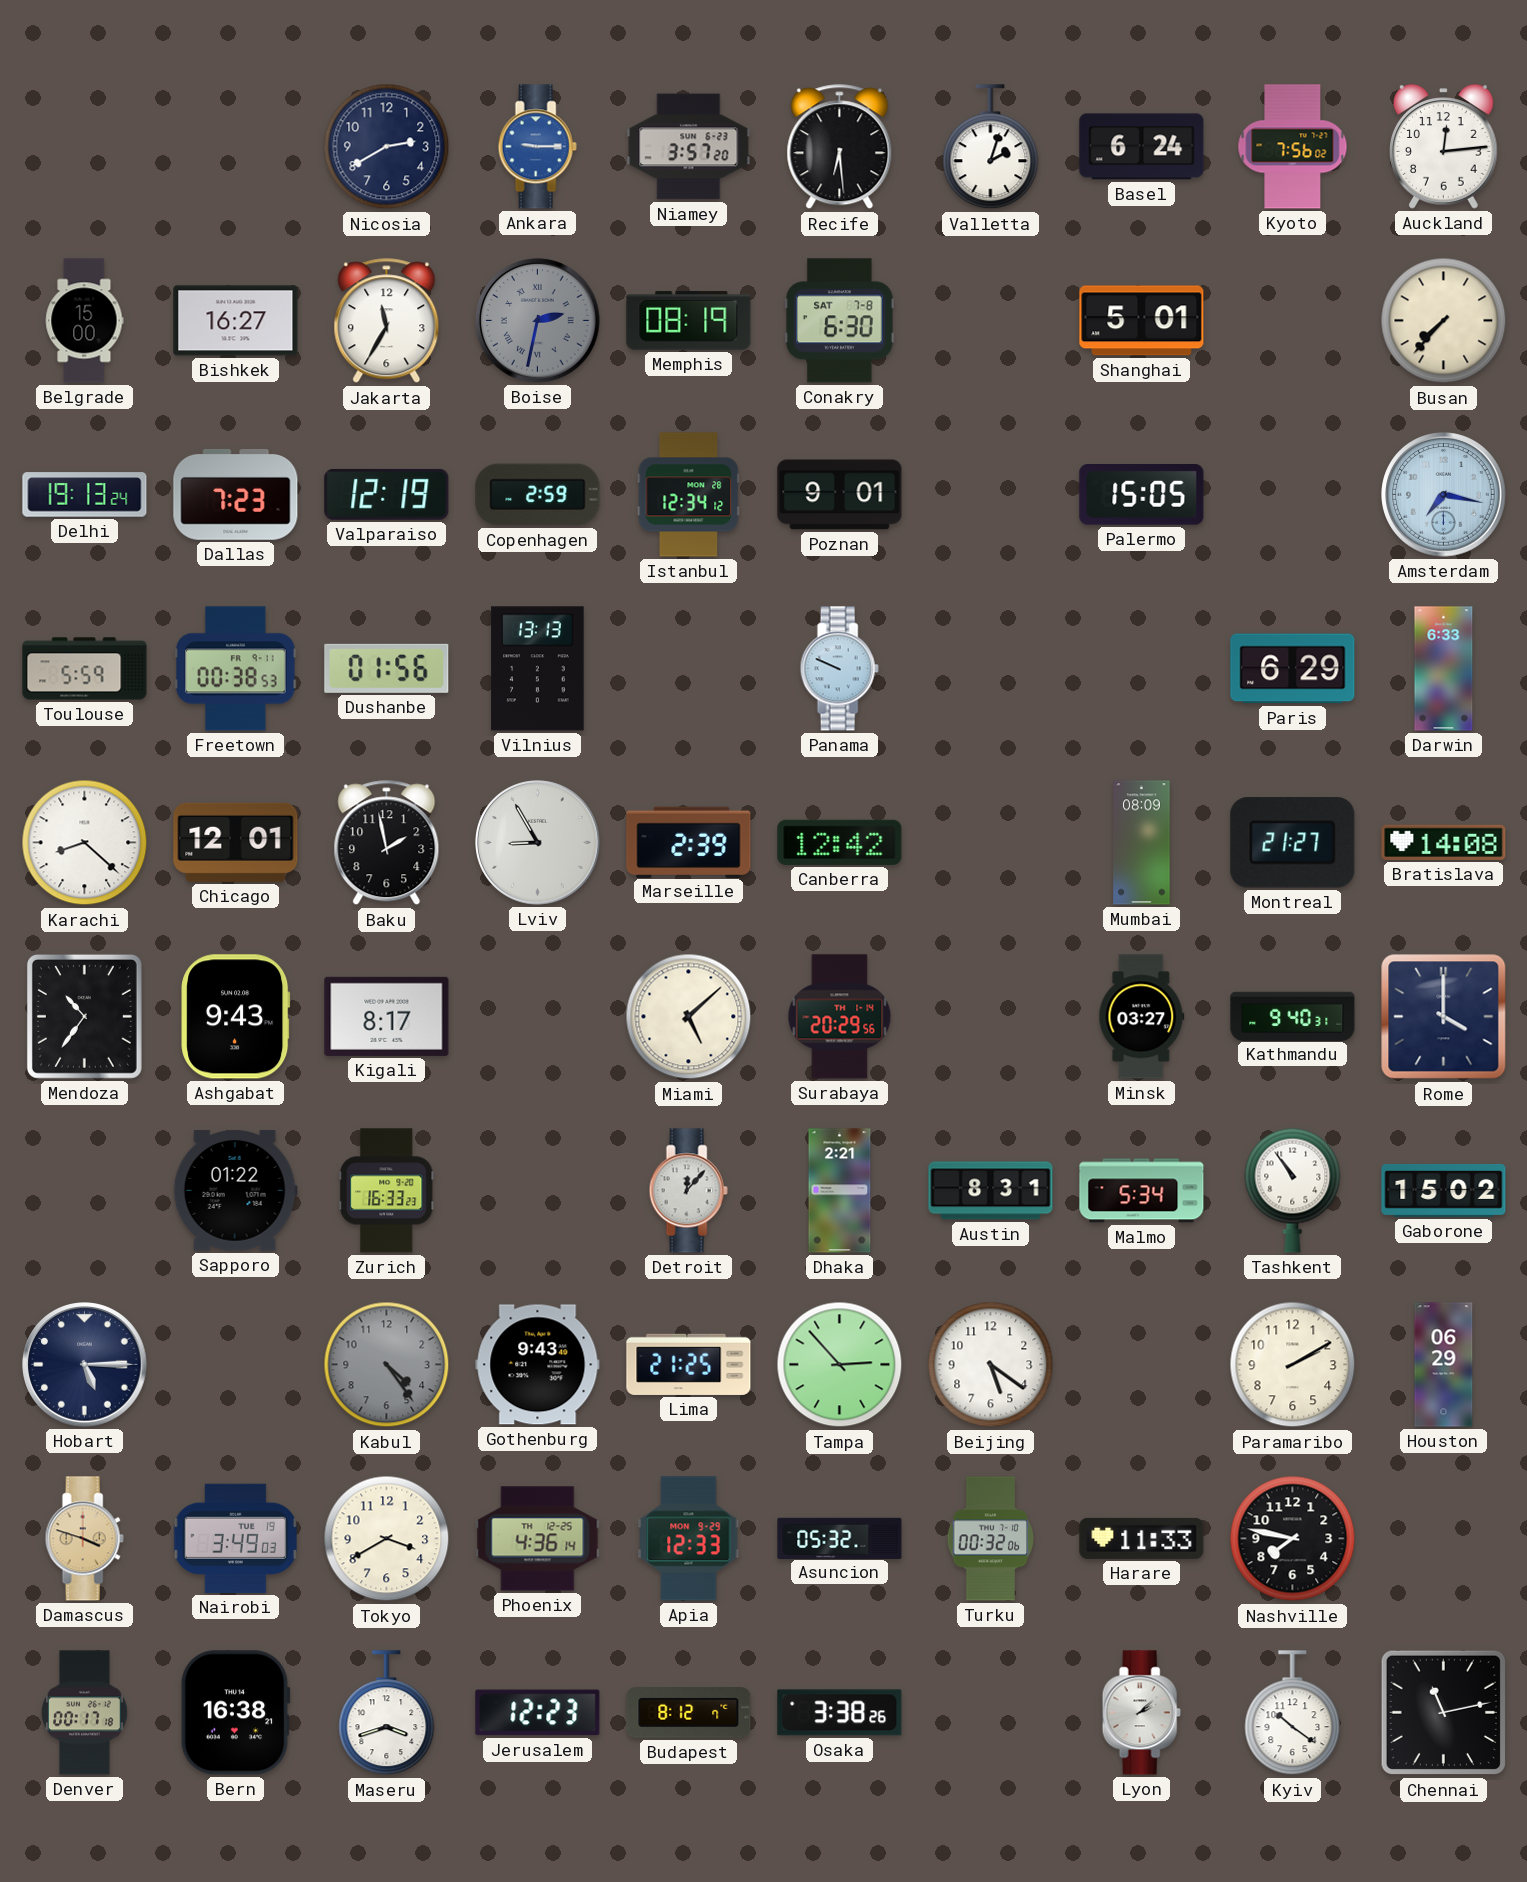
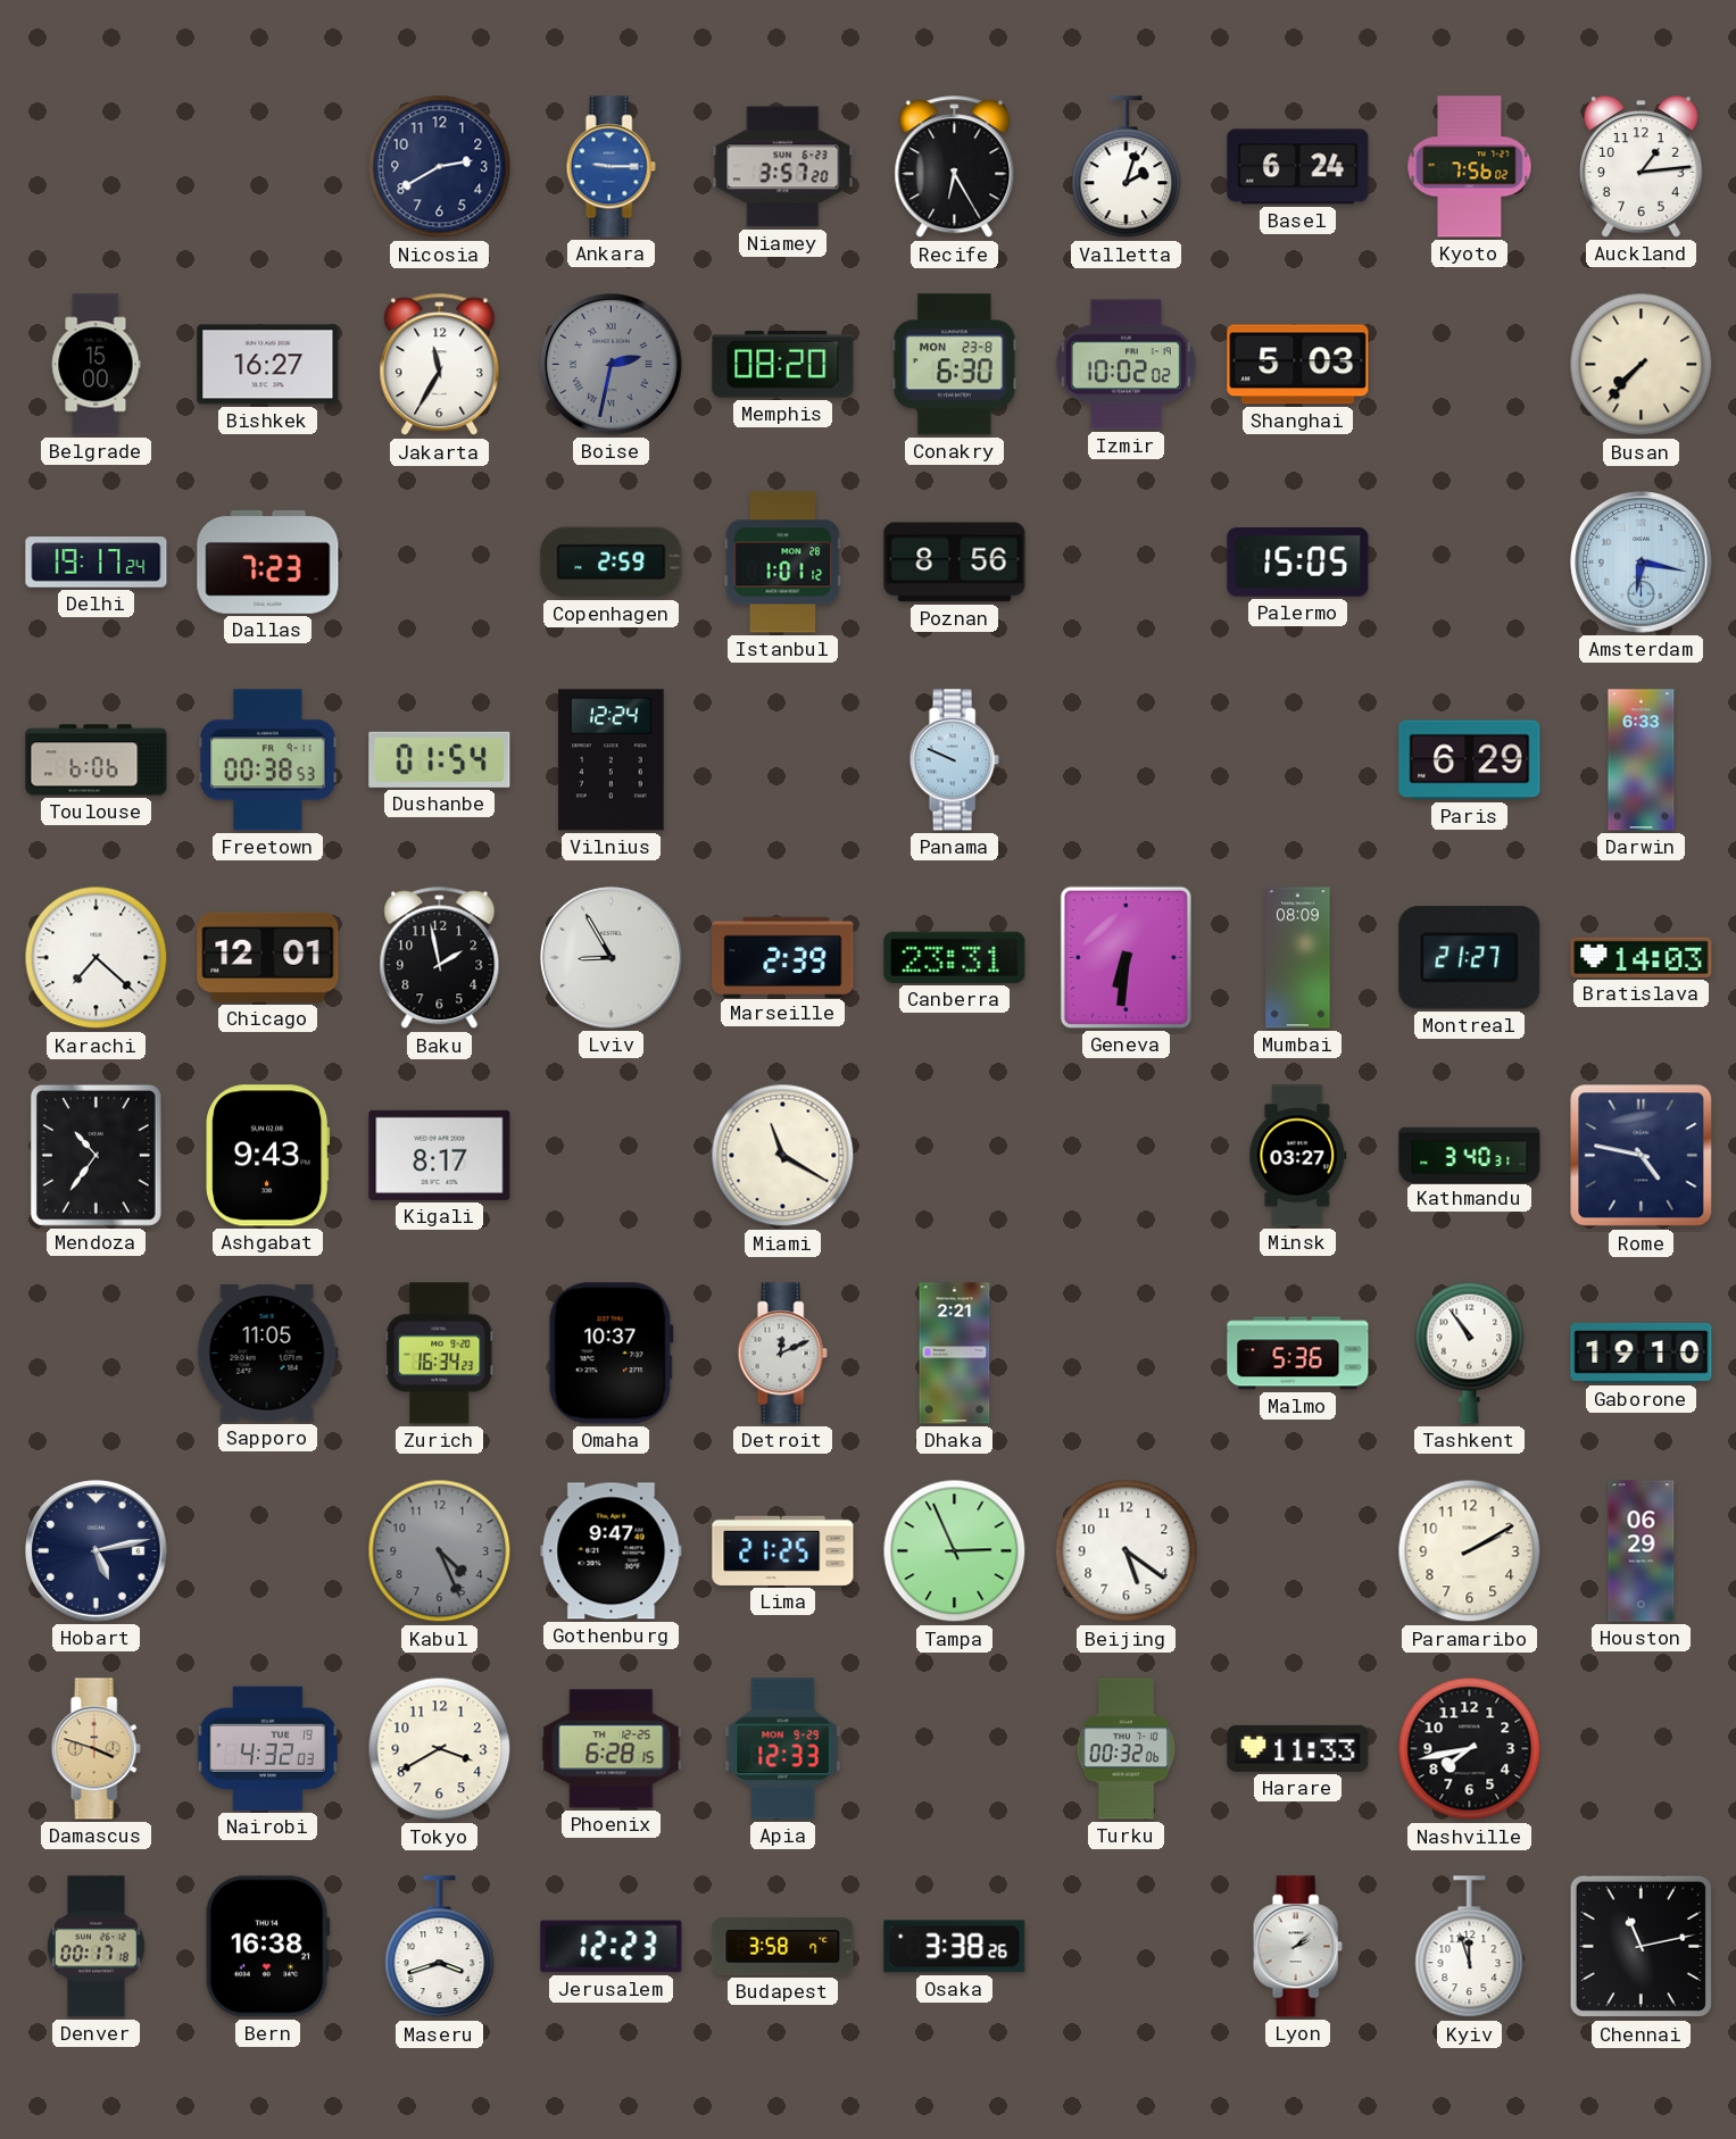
Recife: 6:29 -> 6:25 (955, 167)
Auckland: 12:14 -> 1:14 (1642, 167)
Memphis: 08:19 -> 08:20 (783, 365)
Conakry date: SAT 7-8 -> MON 23-8 (955, 365)
Izmir: none -> 10:02 (1126, 365)
Shanghai: 5:01 -> 5:03 (1298, 365)
Delhi: 19:13 -> 19:17 (97, 563)
Valparaiso: 12:19 -> none (387, 494)
Istanbul: 12:34 -> 1:01 (783, 563)
Poznan: 9:01 -> 8:56 (955, 563)
Amsterdam: 7:17 -> 6:17 (1642, 563)
Toulouse: 5:59 -> 6:06 (97, 760)
Dushanbe: 01:56 -> 01:54 (440, 759)
Vilnius: 13:13 -> 12:24 (612, 760)
Karachi: 8:22 -> 7:22 (97, 958)
Canberra: 12:42 -> 23:31 (955, 957)
Geneva: none -> 6:31 (1126, 957)
Bratislava: 14:08 -> 14:03 (1642, 957)
Miami: 5:08 -> 11:20 (783, 1156)
Surabaya: 20:29 -> none (840, 1017)
Kathmandu: 9:40 -> 3:40 (1470, 1155)
Rome: 4:00 -> 4:47 (1642, 1156)
Sapporo: 01:22 -> 11:05 (267, 1354)
Zurich: 16:33 -> 16:34 (440, 1354)
Omaha: none -> 10:37 (610, 1354)
Detroit: 12:07 -> 12:11 (782, 1354)
Austin: 8:31 -> none (991, 1191)
Malmo: 5:34 -> 5:36 (1298, 1354)
Gaborone: 15:02 -> 19:10 (1642, 1353)
Hobart: 5:15 -> 5:13 (97, 1551)
Kabul: 4:24 -> 4:26 (440, 1551)
Gothenburg: 9:43 -> 9:47 (612, 1551)
Tampa: 2:53 -> 2:56 (955, 1551)
Nairobi: 3:49 -> 4:32 (267, 1748)
Phoenix: 4:36 -> 6:28 (612, 1749)
Asuncion: 05:32 -> none (840, 1538)
Nashville: 7:47 -> 7:43 (1470, 1749)
Budapest: 8:12 -> 3:58 (783, 1947)
Kyiv: 10:21 -> 11:57 (1470, 1947)
